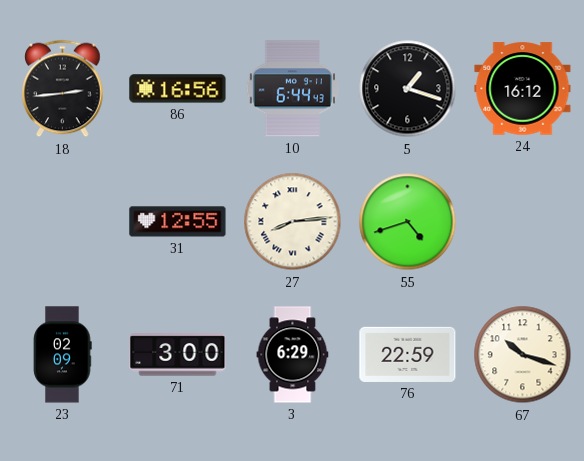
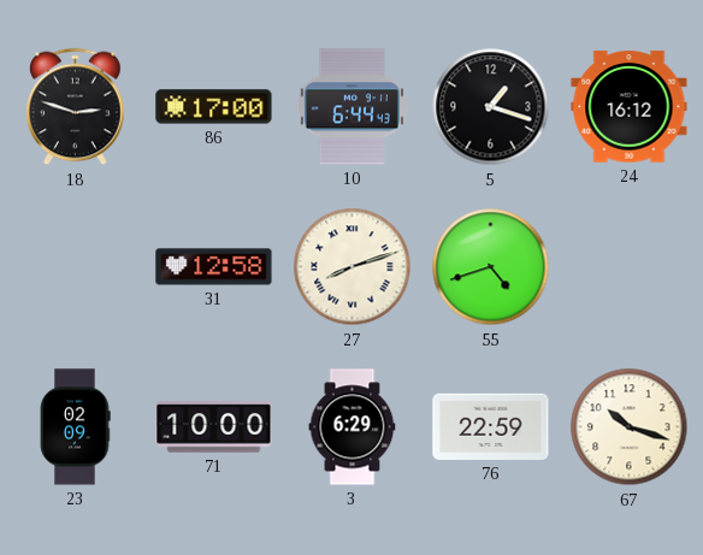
18: 2:44 -> 2:48 (76, 107)
86: 16:56 -> 17:00 (214, 107)
31: 12:55 -> 12:58 (214, 267)
27: 8:14 -> 8:12 (353, 267)
71: 3:00 -> 10:00 (214, 427)
